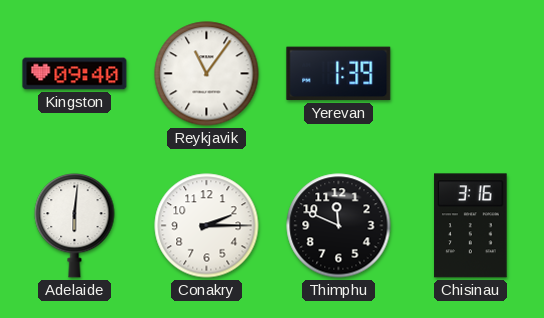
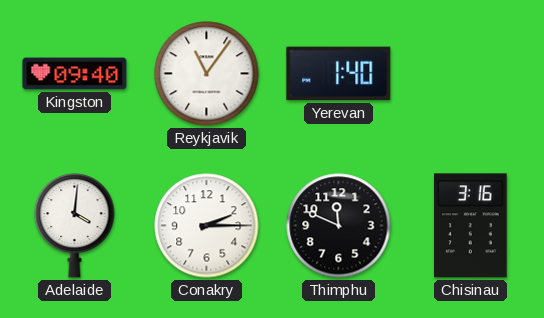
Yerevan: 1:39 -> 1:40 (339, 74)
Adelaide: 6:01 -> 4:01 (75, 225)
